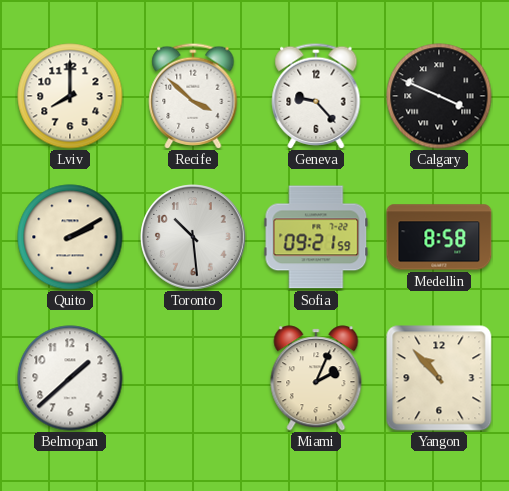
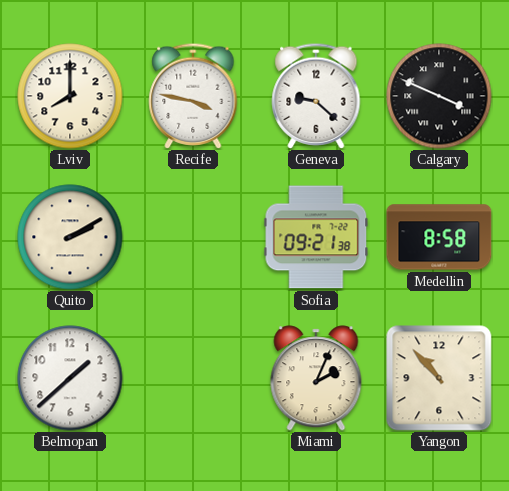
Recife: 3:52 -> 3:47 (193, 96)
Geneva: 9:23 -> 9:22 (316, 96)
Toronto: 10:29 -> none (193, 237)
Sofia: 09:21:59 -> 09:21:38 (316, 237)
